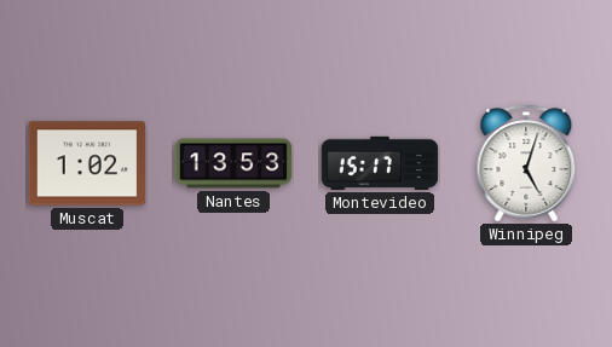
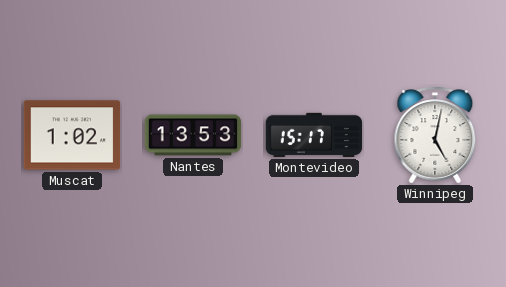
Winnipeg: 5:03 -> 5:02 (435, 135)
